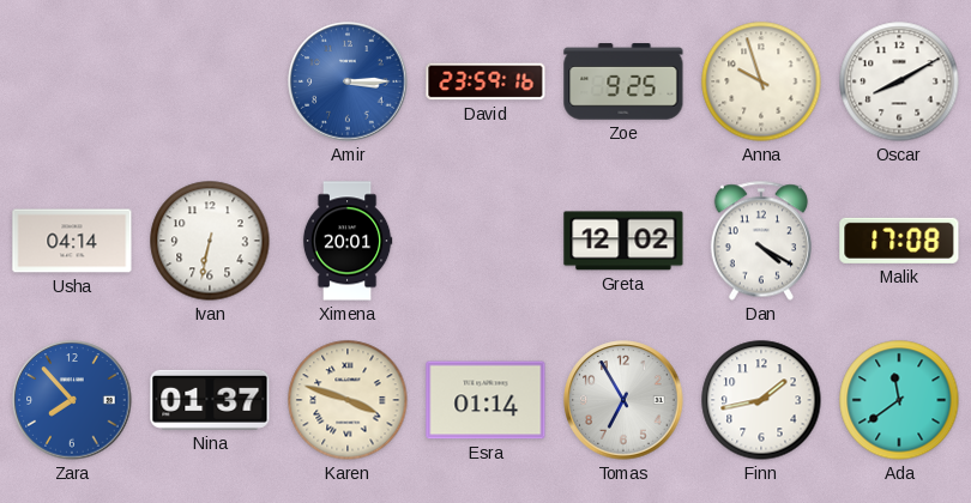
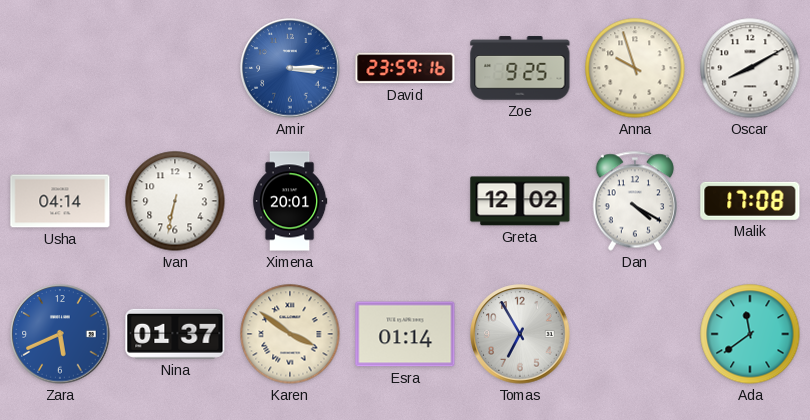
Zara: 7:53 -> 5:41 (60, 334)
Karen: 3:48 -> 3:51 (290, 334)
Finn: 1:43 -> none (761, 400)
